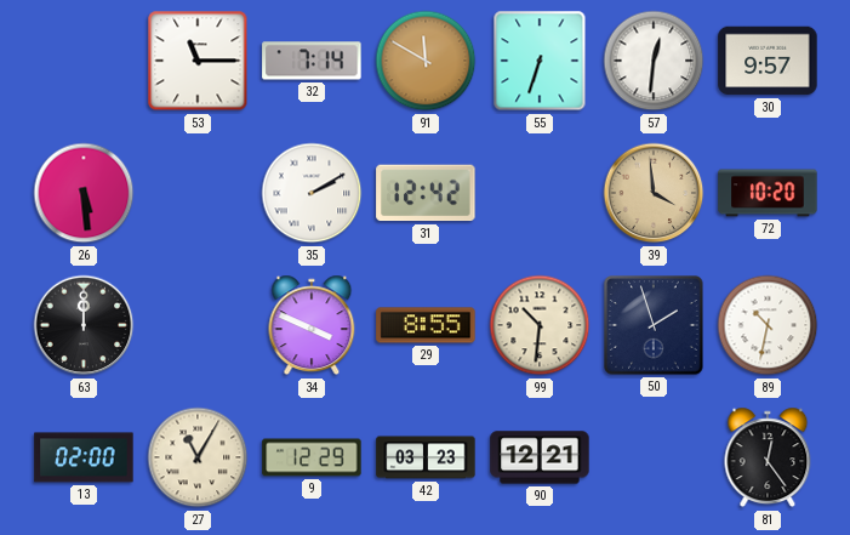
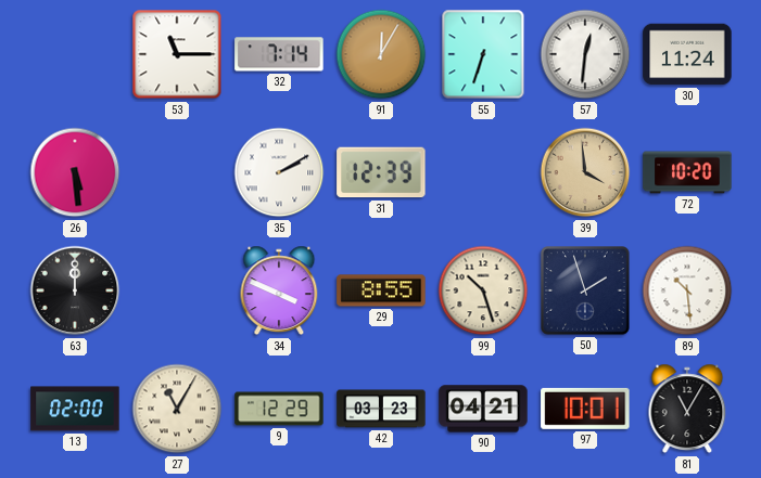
91: 11:50 -> 12:05 (381, 54)
30: 9:57 -> 11:24 (687, 54)
31: 12:42 -> 12:39 (381, 172)
99: 10:31 -> 10:27 (483, 290)
89: 10:32 -> 10:29 (687, 290)
90: 12:21 -> 04:21 (483, 409)
97: none -> 10:01 (585, 409)
81: 12:24 -> 11:05 (687, 409)
